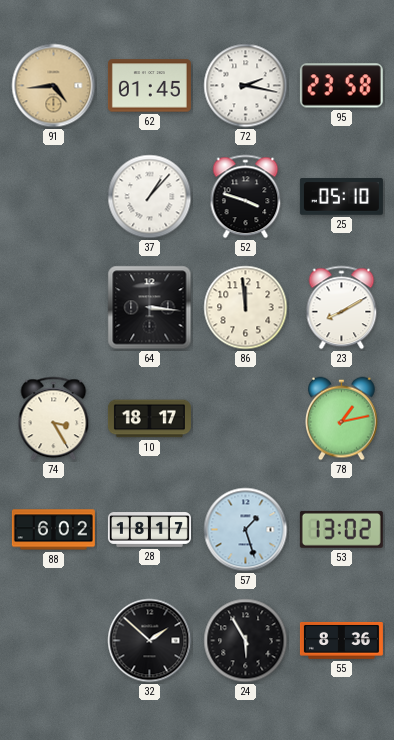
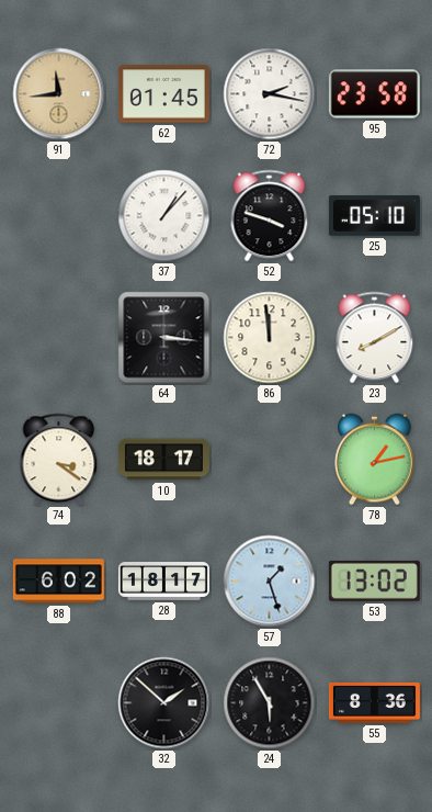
91: 4:44 -> 11:44 (59, 94)
74: 3:25 -> 3:21 (59, 460)
